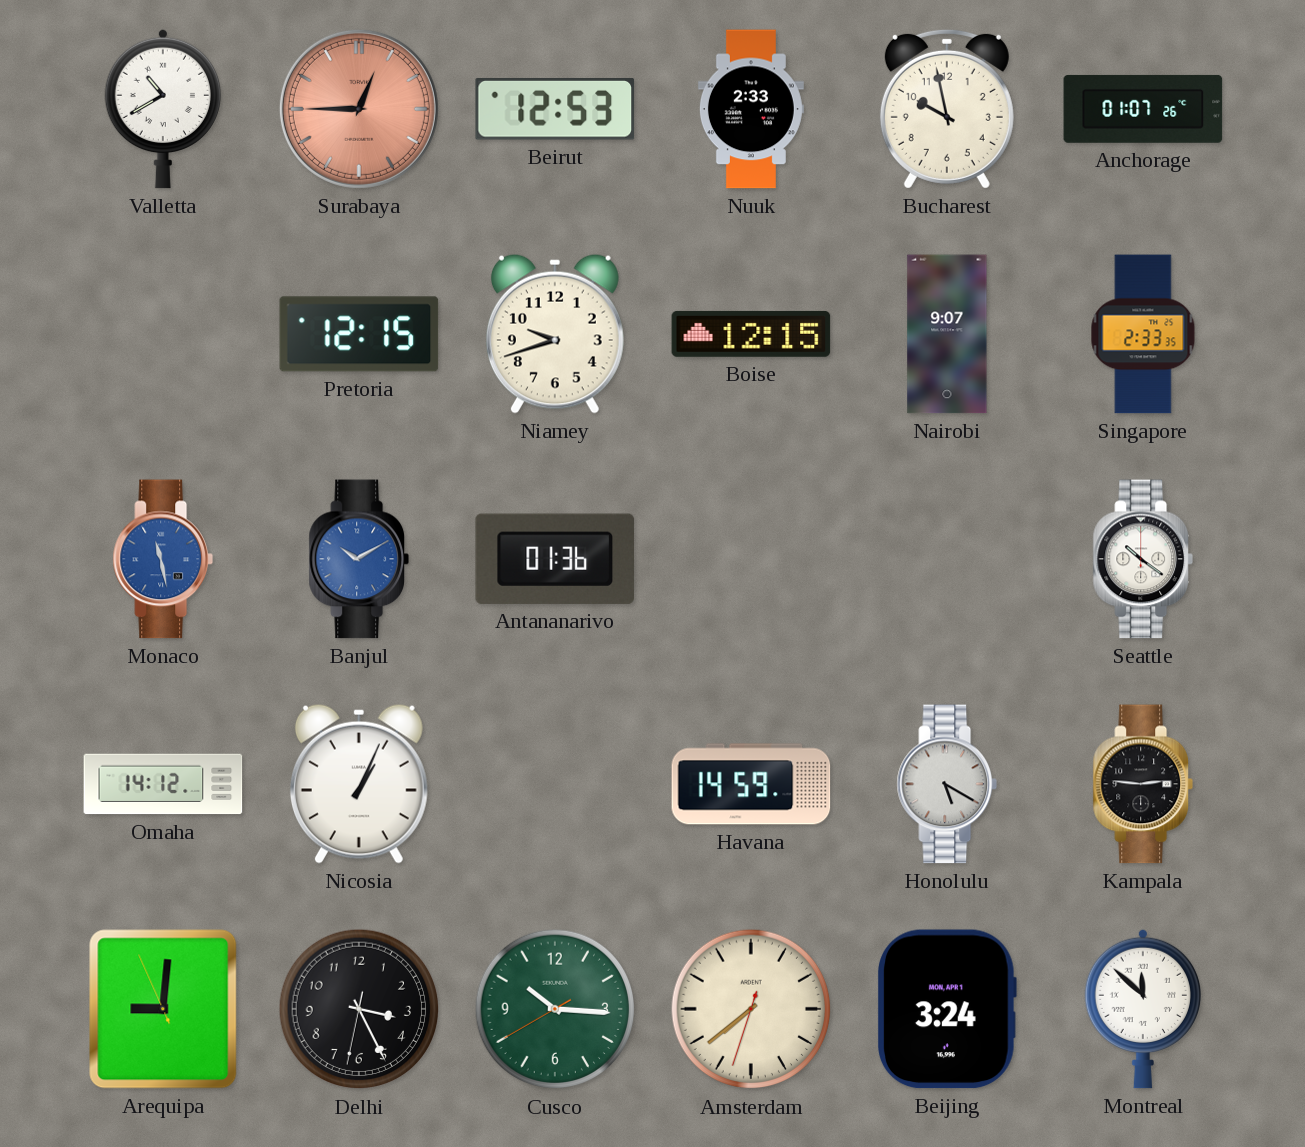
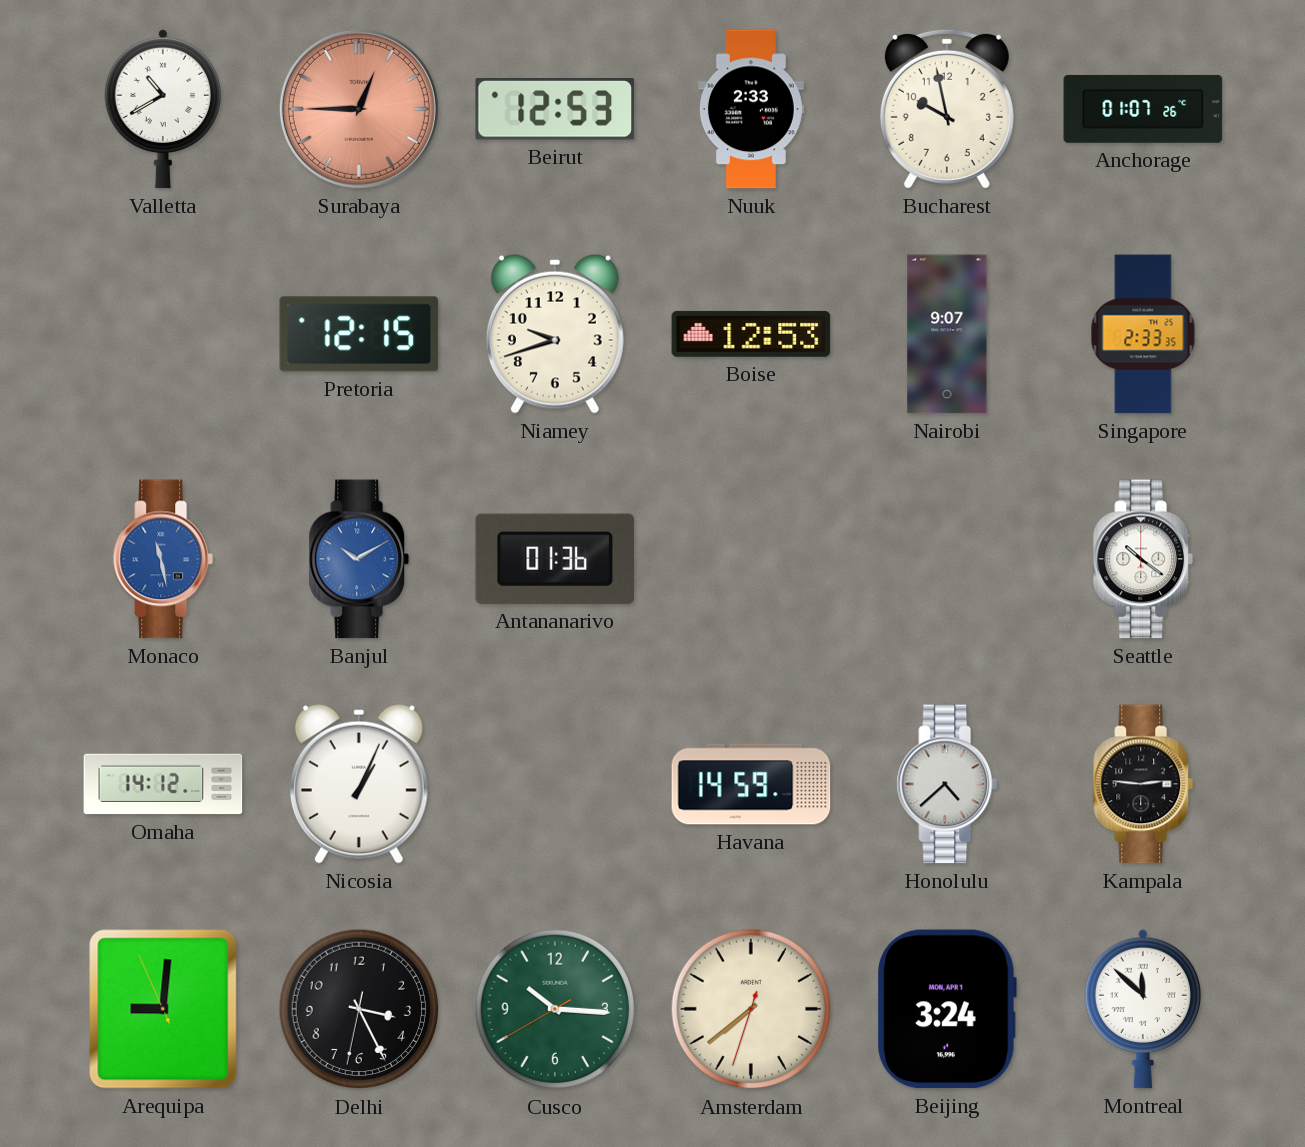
Boise: 12:15 -> 12:53 (751, 334)
Honolulu: 5:20 -> 4:38 (947, 784)
